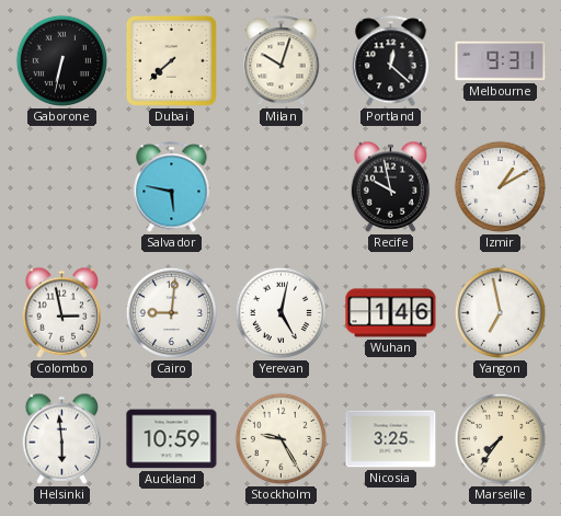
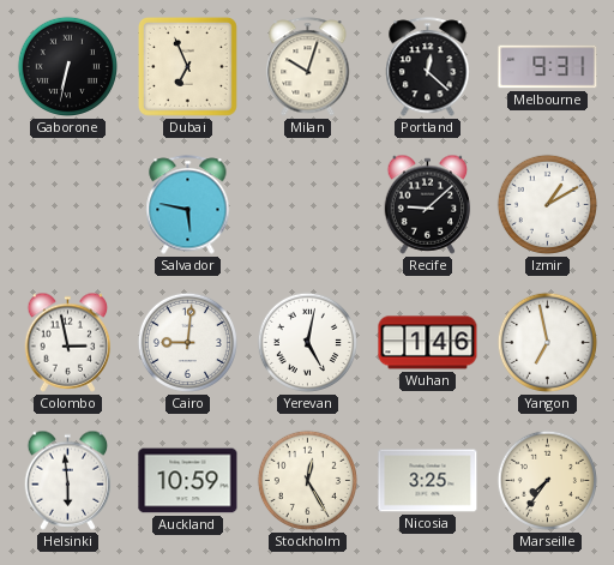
Dubai: 7:38 -> 6:56 (187, 66)
Recife: 9:58 -> 9:08 (428, 204)
Stockholm: 9:25 -> 12:25 (307, 480)
